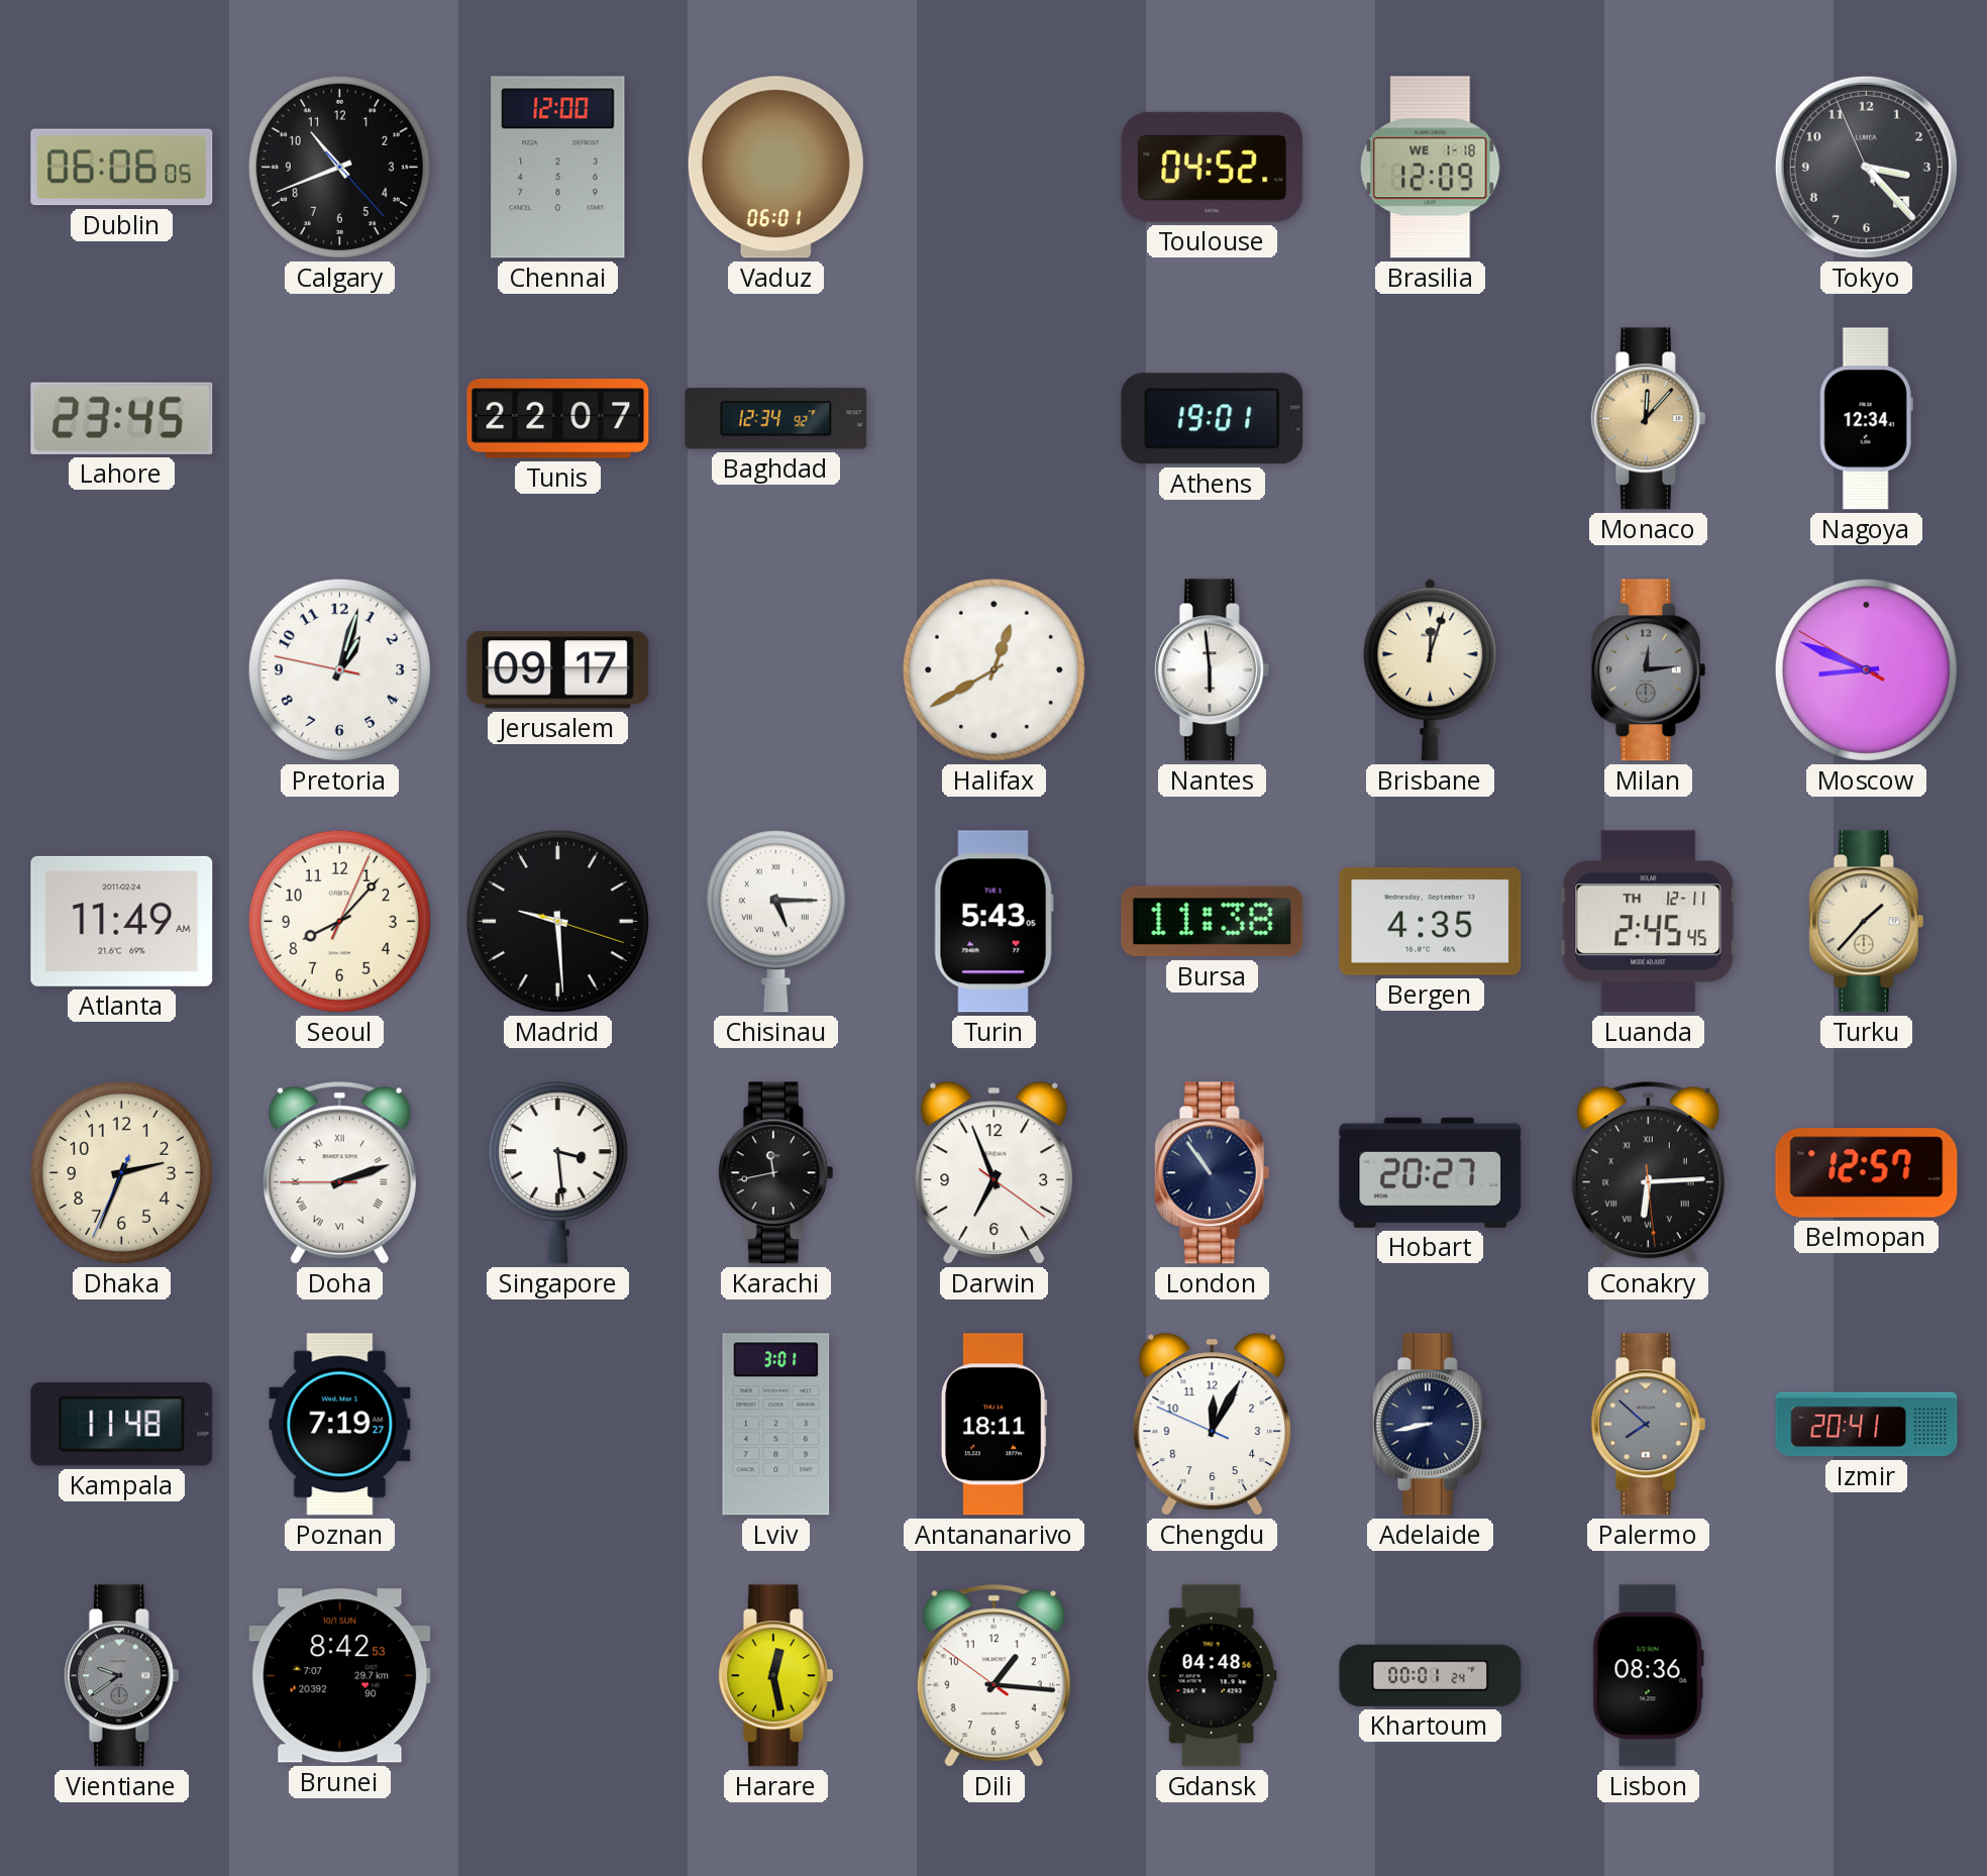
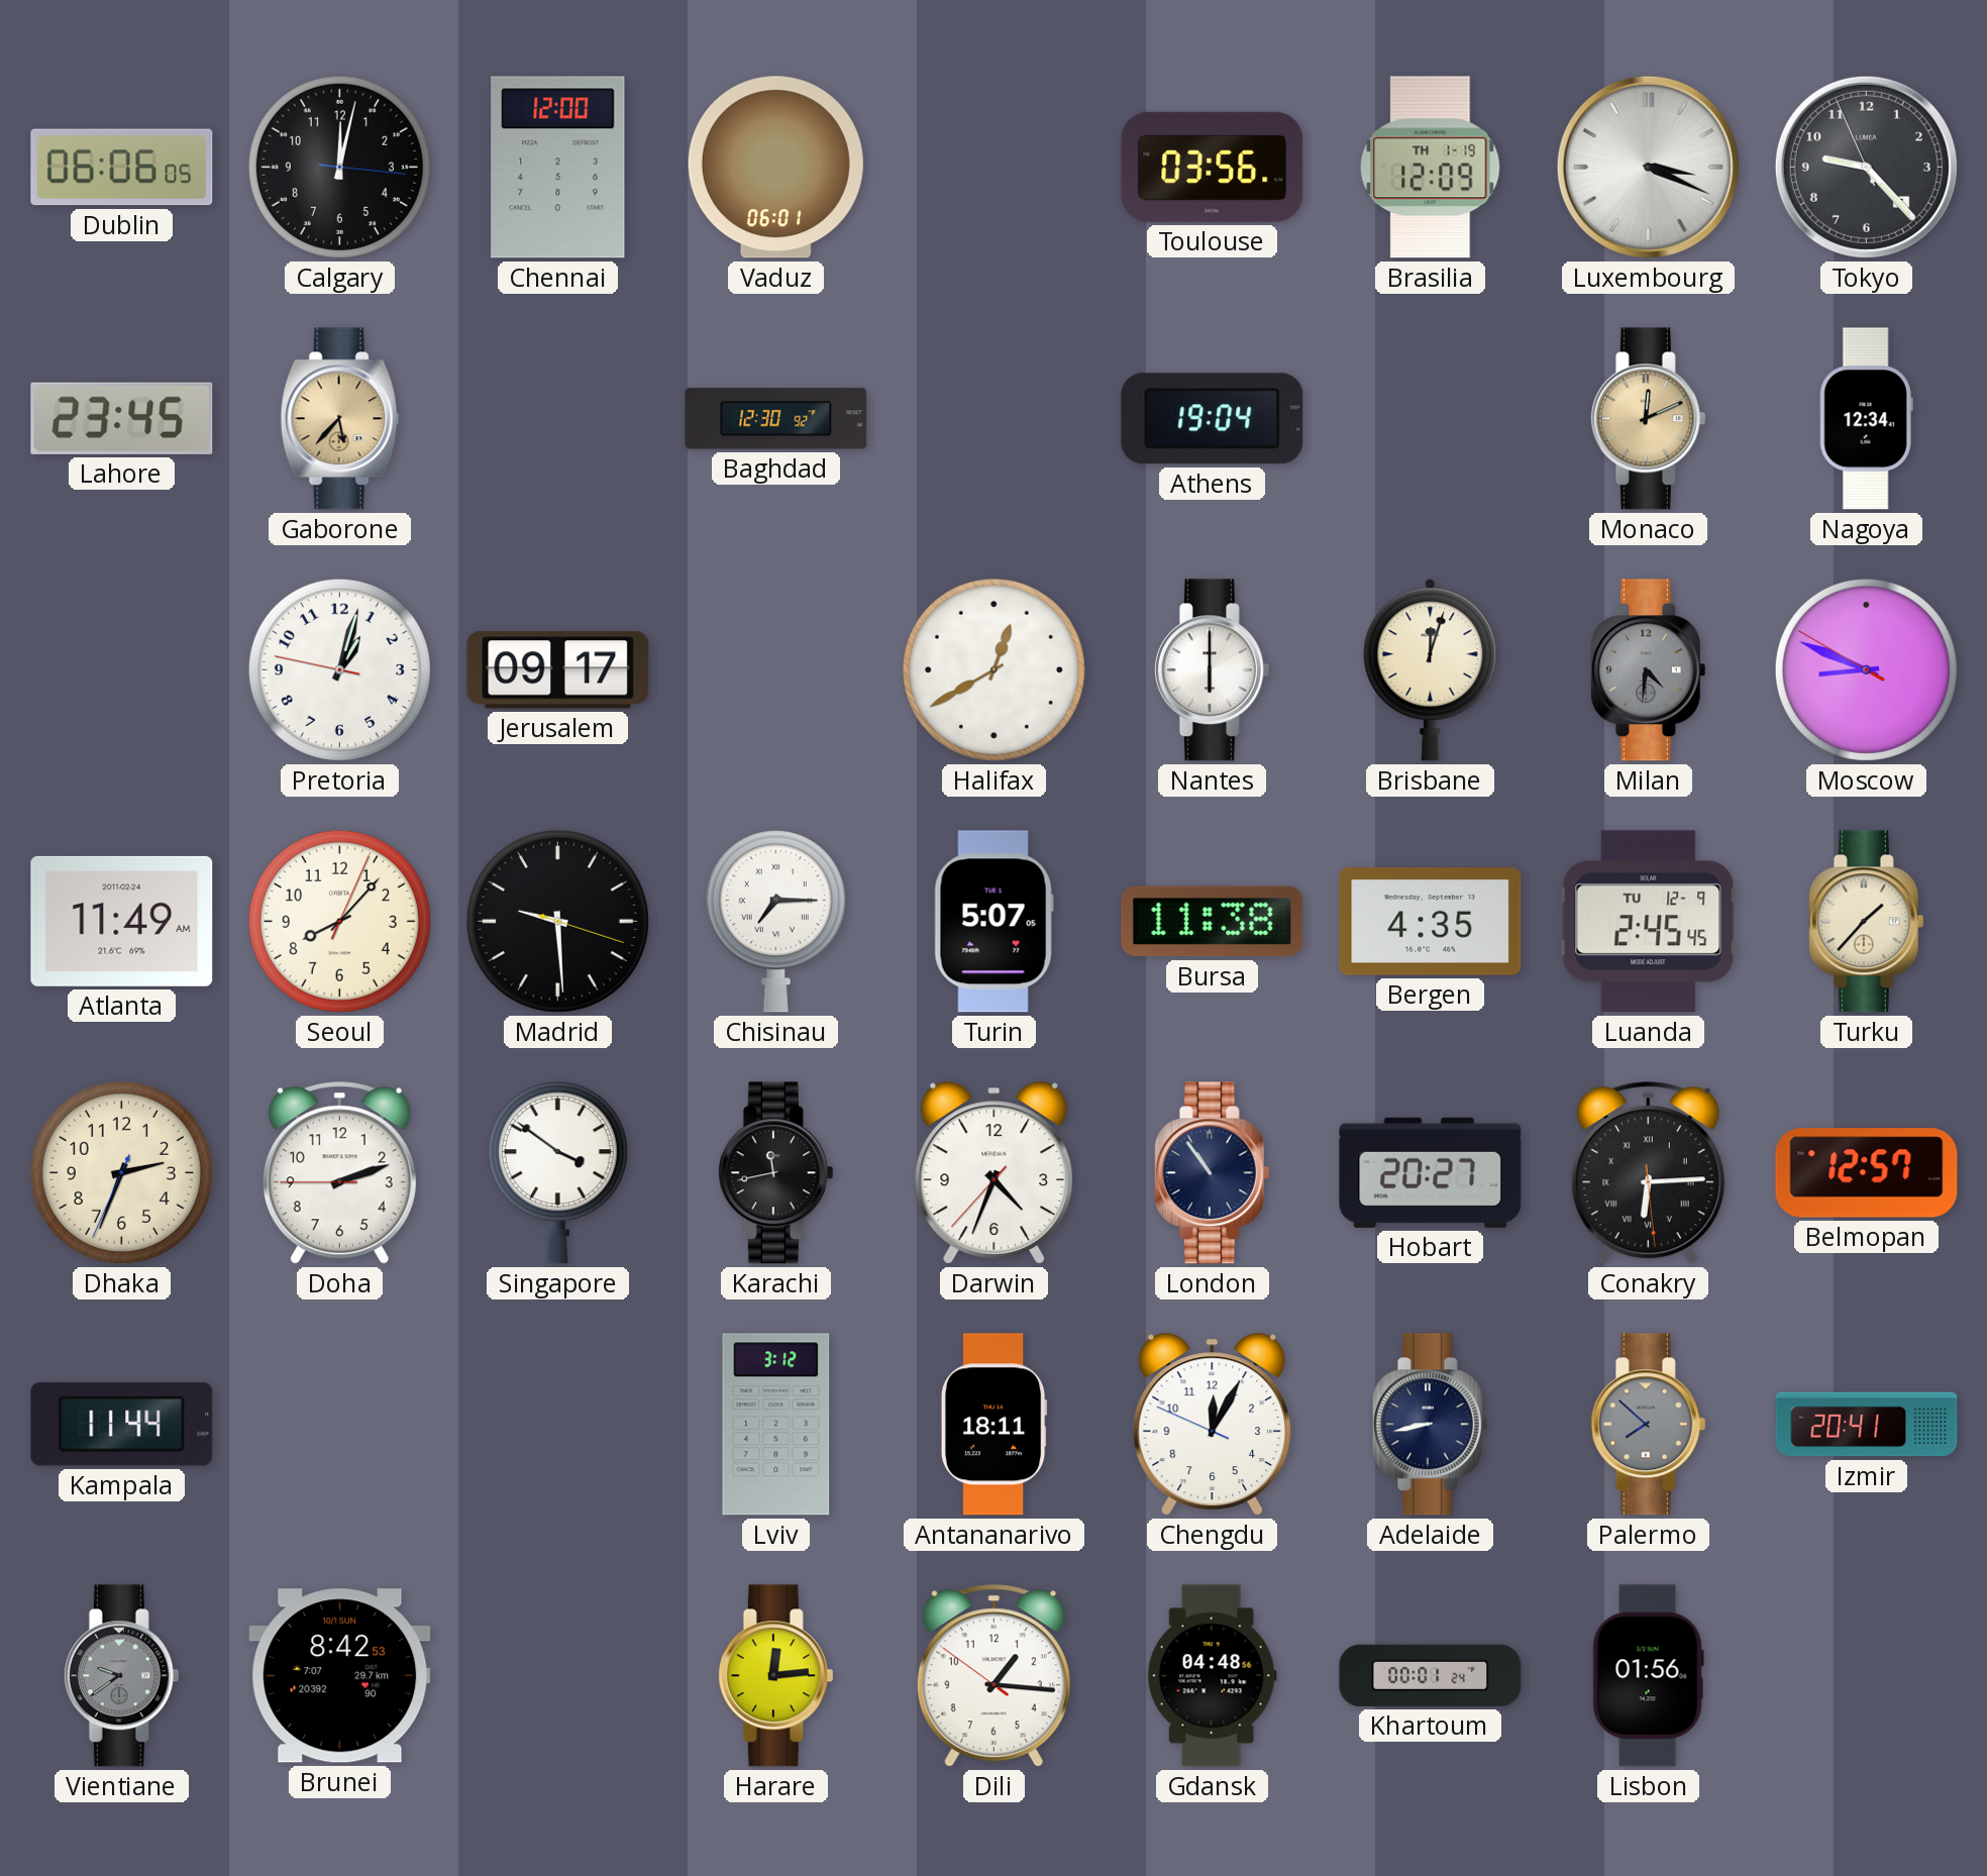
Calgary: 10:41 -> 12:02 (339, 167)
Toulouse: 04:52 -> 03:56 (1213, 167)
Brasilia date: WE 1-18 -> TH 1-19 (1431, 168)
Luxembourg: none -> 3:19 (1648, 167)
Tokyo: 3:22 -> 9:22 (1866, 167)
Gaborone: none -> 5:37 (340, 419)
Tunis: 22:07 -> none (558, 419)
Baghdad: 12:34 -> 12:30 (776, 419)
Athens: 19:01 -> 19:04 (1213, 419)
Monaco: 12:07 -> 12:11 (1648, 419)
Nantes: 5:59 -> 6:00 (1212, 670)
Milan: 12:14 -> 4:31 (1648, 670)
Chisinau: 5:15 -> 7:15 (775, 922)
Turin: 5:43 -> 5:07 (994, 922)
Luanda date: TH 12-11 -> TU 12-9 (1649, 922)
Doha numerals: Roman -> Arabic (339, 1173)
Singapore: 3:29 -> 3:51 (557, 1173)
Darwin: 6:56 -> 4:33 (995, 1173)
Kampala: 11:48 -> 11:44 (122, 1425)
Poznan: 7:19 -> none (340, 1425)
Lviv: 3:01 -> 3:12 (776, 1425)
Harare: 12:28 -> 12:14 (775, 1676)
Lisbon: 08:36 -> 01:56 (1648, 1676)
